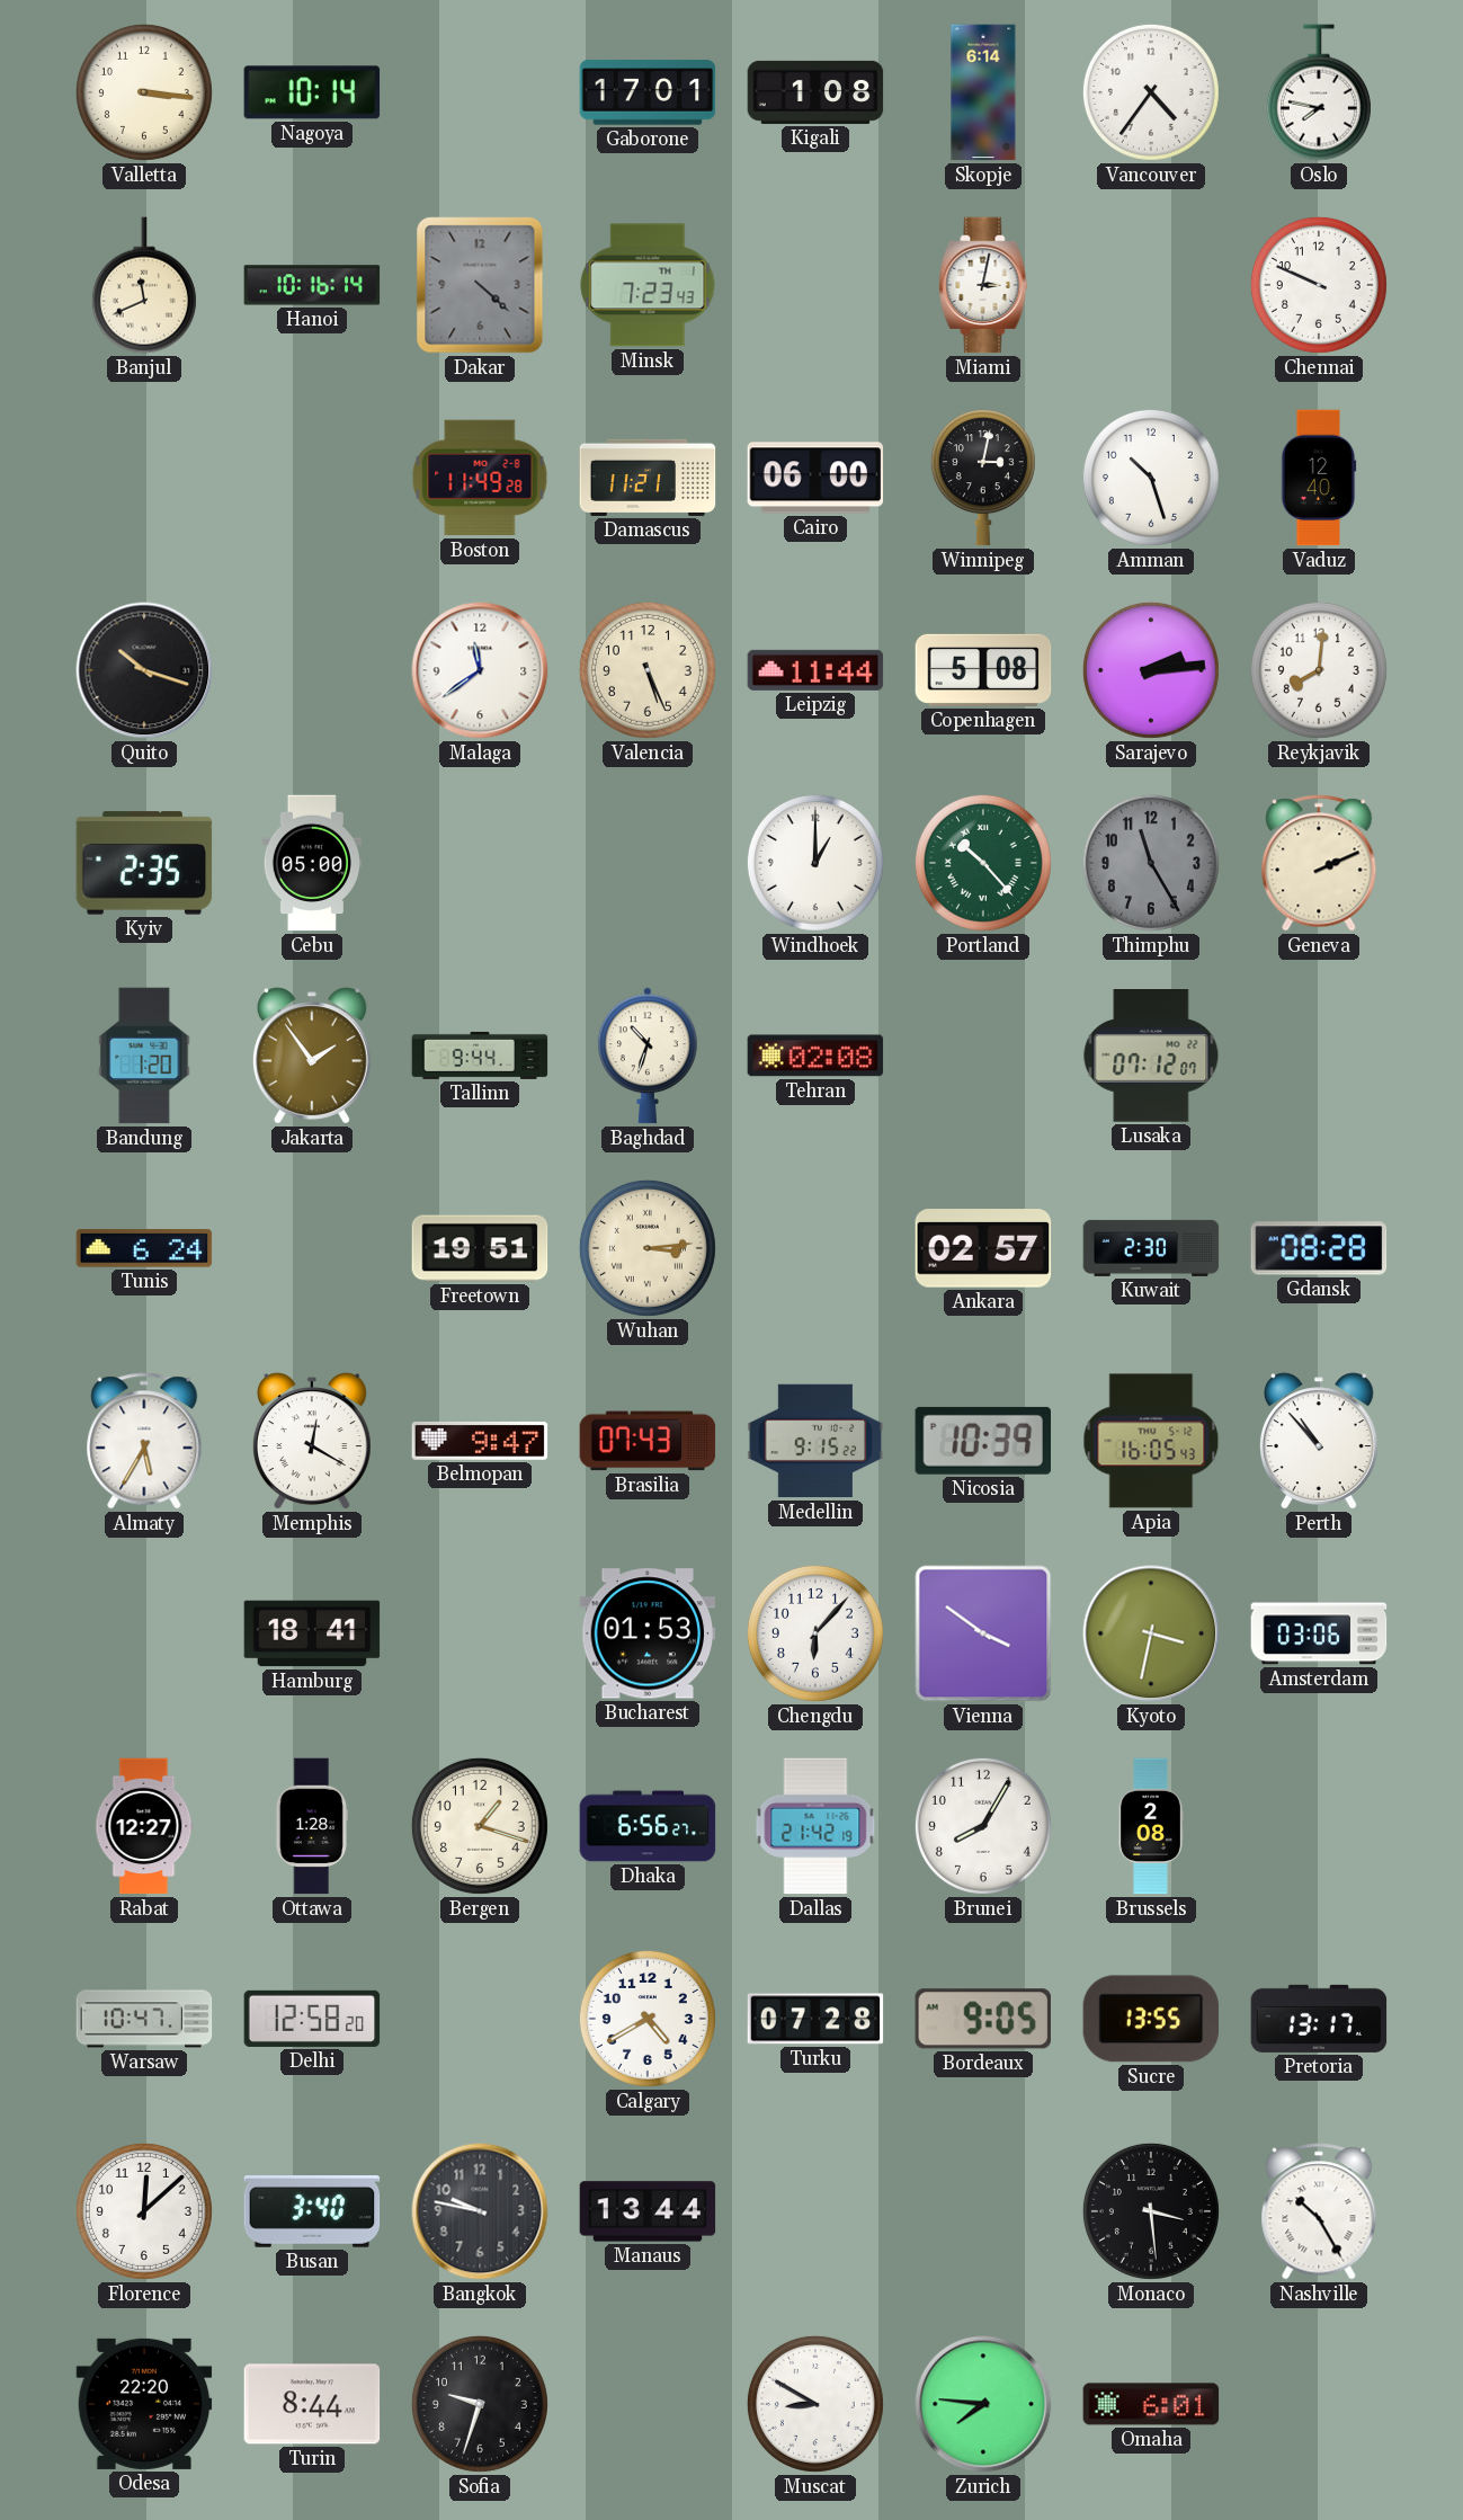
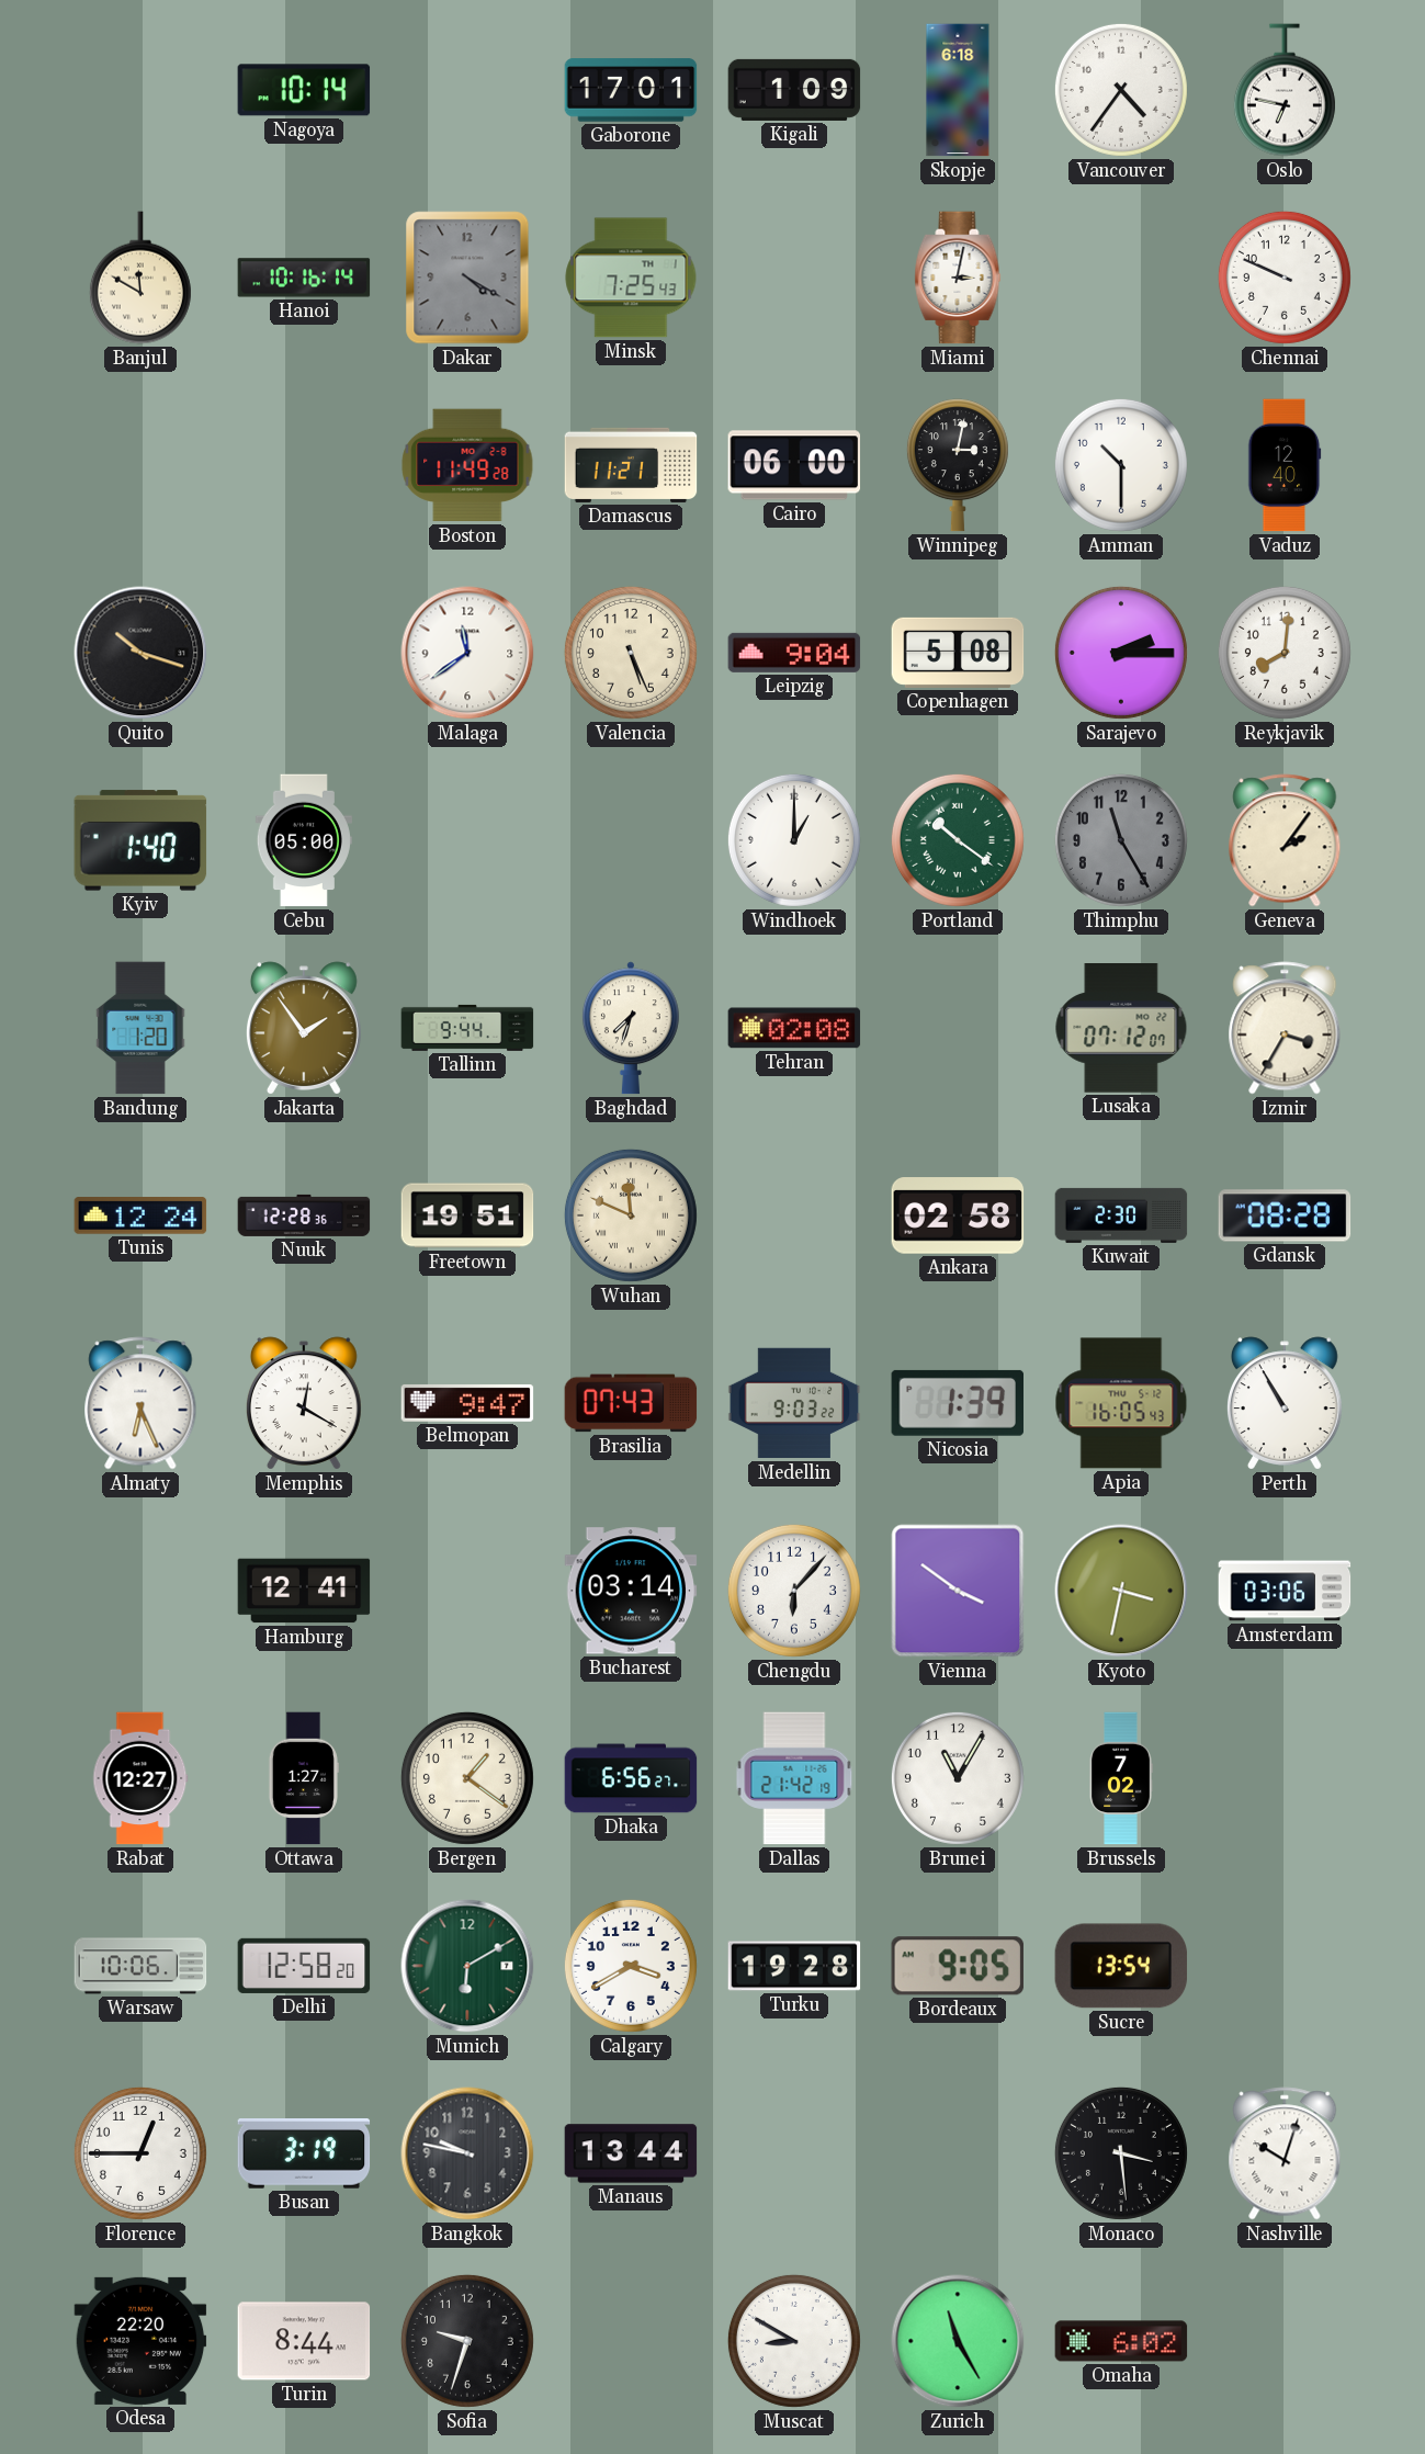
Valletta: 3:16 -> none (144, 92)
Kigali: 1:08 -> 1:09 (794, 90)
Skopje: 6:14 -> 6:18 (958, 90)
Oslo: 7:47 -> 6:47 (1285, 90)
Banjul: 11:41 -> 11:50 (140, 278)
Dakar: 4:22 -> 4:20 (467, 278)
Minsk: 7:23 -> 7:25 (631, 278)
Amman: 10:27 -> 10:30 (1121, 465)
Leipzig: 11:44 -> 9:04 (794, 653)
Sarajevo: 2:14 -> 2:15 (1121, 653)
Kyiv: 2:35 -> 1:40 (140, 840)
Portland: 10:23 -> 10:21 (958, 840)
Geneva: 2:11 -> 2:06 (1285, 840)
Baghdad: 10:33 -> 7:33 (631, 1028)
Izmir: none -> 3:35 (1285, 1028)
Tunis: 6:24 -> 12:24 (140, 1215)
Nuuk: none -> 12:28 (304, 1215)
Wuhan: 3:14 -> 11:49 (631, 1215)
Ankara: 02:57 -> 02:58 (958, 1215)
Almaty: 5:35 -> 6:26 (140, 1403)
Medellin: 9:15 -> 9:03 (794, 1403)
Nicosia: 10:39 -> 1:39 (957, 1403)
Perth: 10:53 -> 10:55 (1285, 1403)
Hamburg: 18:41 -> 12:41 (304, 1591)
Bucharest: 01:53 -> 03:14 (631, 1591)
Ottawa: 1:28 -> 1:27 (303, 1778)
Bergen: 1:18 -> 1:21 (467, 1778)
Brunei: 8:05 -> 11:05 (958, 1778)
Brussels: 2:08 -> 7:02 (1121, 1778)
Warsaw: 10:47 -> 10:06 (140, 1966)
Munich: none -> 6:10 (467, 1966)
Calgary: 4:40 -> 3:40 (631, 1966)
Turku: 07:28 -> 19:28 (794, 1966)
Sucre: 13:55 -> 13:54 (1121, 1966)
Pretoria: 13:17 -> none (1319, 2019)
Florence: 12:08 -> 12:45 (140, 2153)
Busan: 3:40 -> 3:19 (304, 2153)
Nashville: 10:25 -> 10:03 (1285, 2153)
Zurich: 7:46 -> 11:25 (958, 2341)
Omaha: 6:01 -> 6:02 (1121, 2341)
